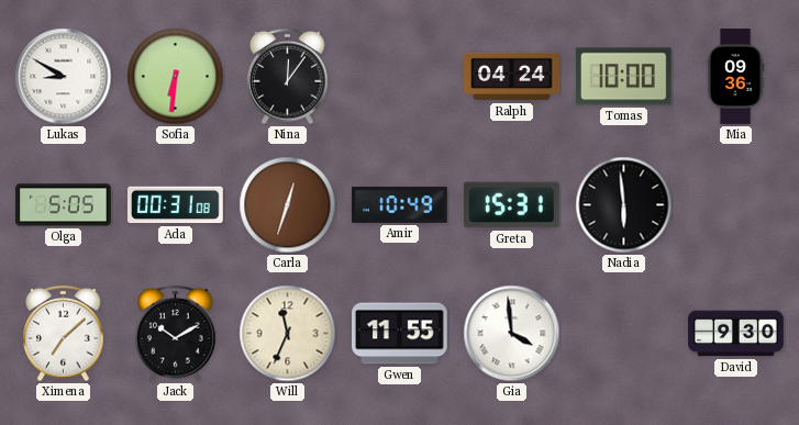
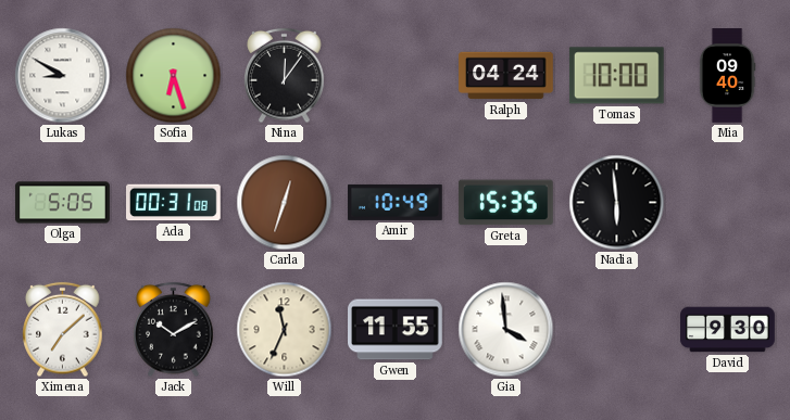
Sofia: 6:31 -> 6:27 (174, 76)
Mia: 09:36 -> 09:40 (727, 76)
Greta: 15:31 -> 15:35 (505, 203)
